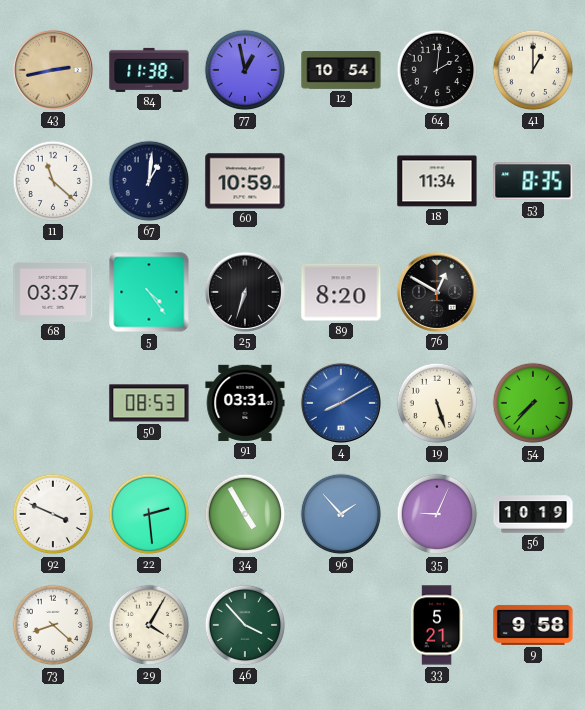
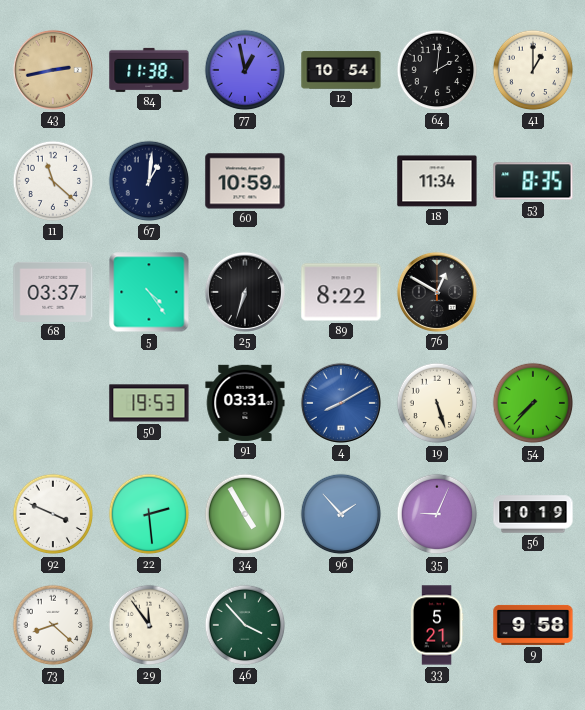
89: 8:20 -> 8:22 (341, 292)
50: 08:53 -> 19:53 (149, 403)
29: 4:05 -> 11:54 (149, 625)
